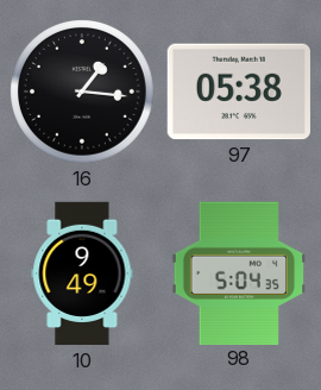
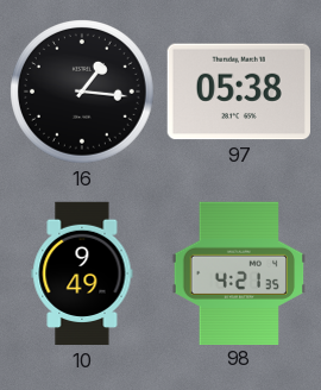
98: 5:04 -> 4:21 (239, 272)
